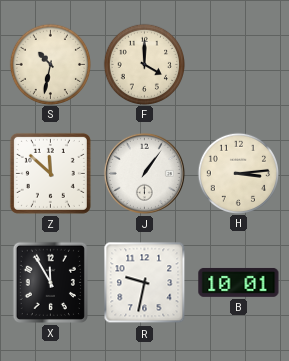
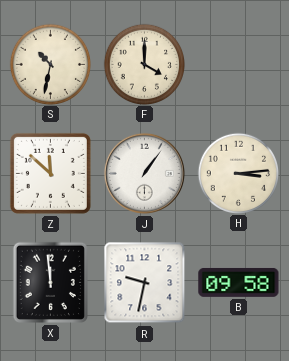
X: 11:55 -> 11:59 (50, 282)
B: 10:01 -> 09:58 (239, 282)
